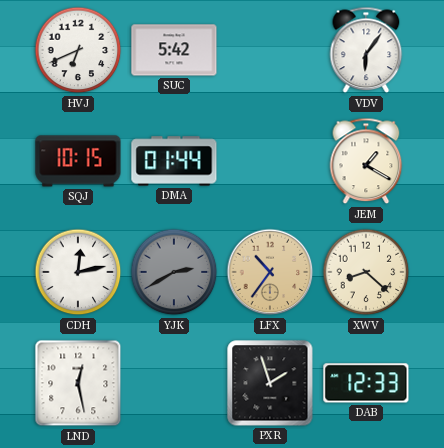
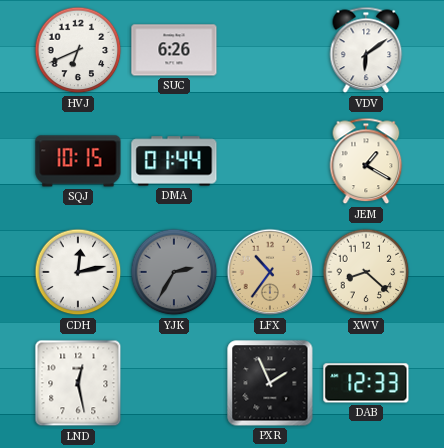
SUC: 5:42 -> 6:26 (174, 50)
VDV: 6:06 -> 6:09 (366, 50)
YJK: 2:40 -> 2:35 (174, 272)
PXR: 1:57 -> 1:56 (270, 383)
